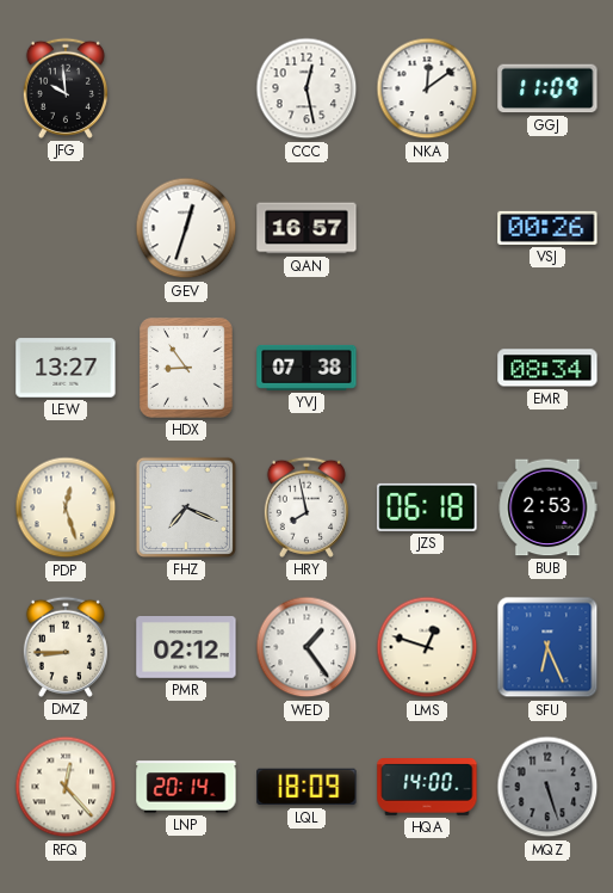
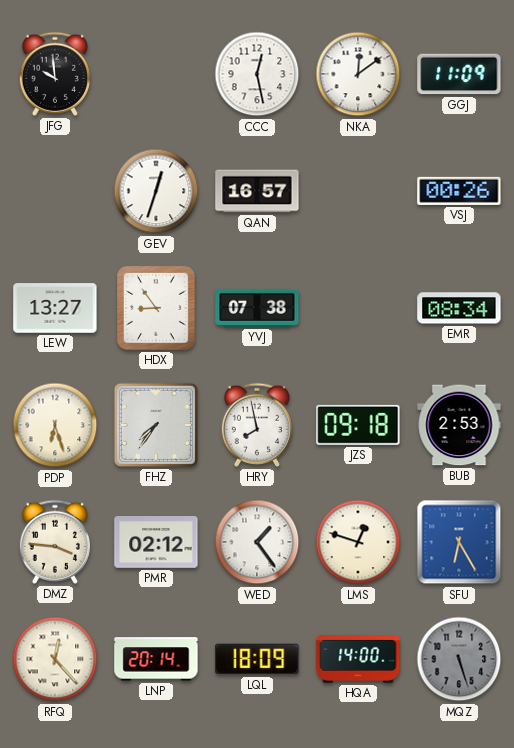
PDP: 12:27 -> 6:27 (55, 425)
FHZ: 7:19 -> 7:36 (156, 425)
JZS: 06:18 -> 09:18 (358, 425)
DMZ: 8:45 -> 3:46 (55, 542)
SFU: 6:26 -> 6:25 (459, 542)
